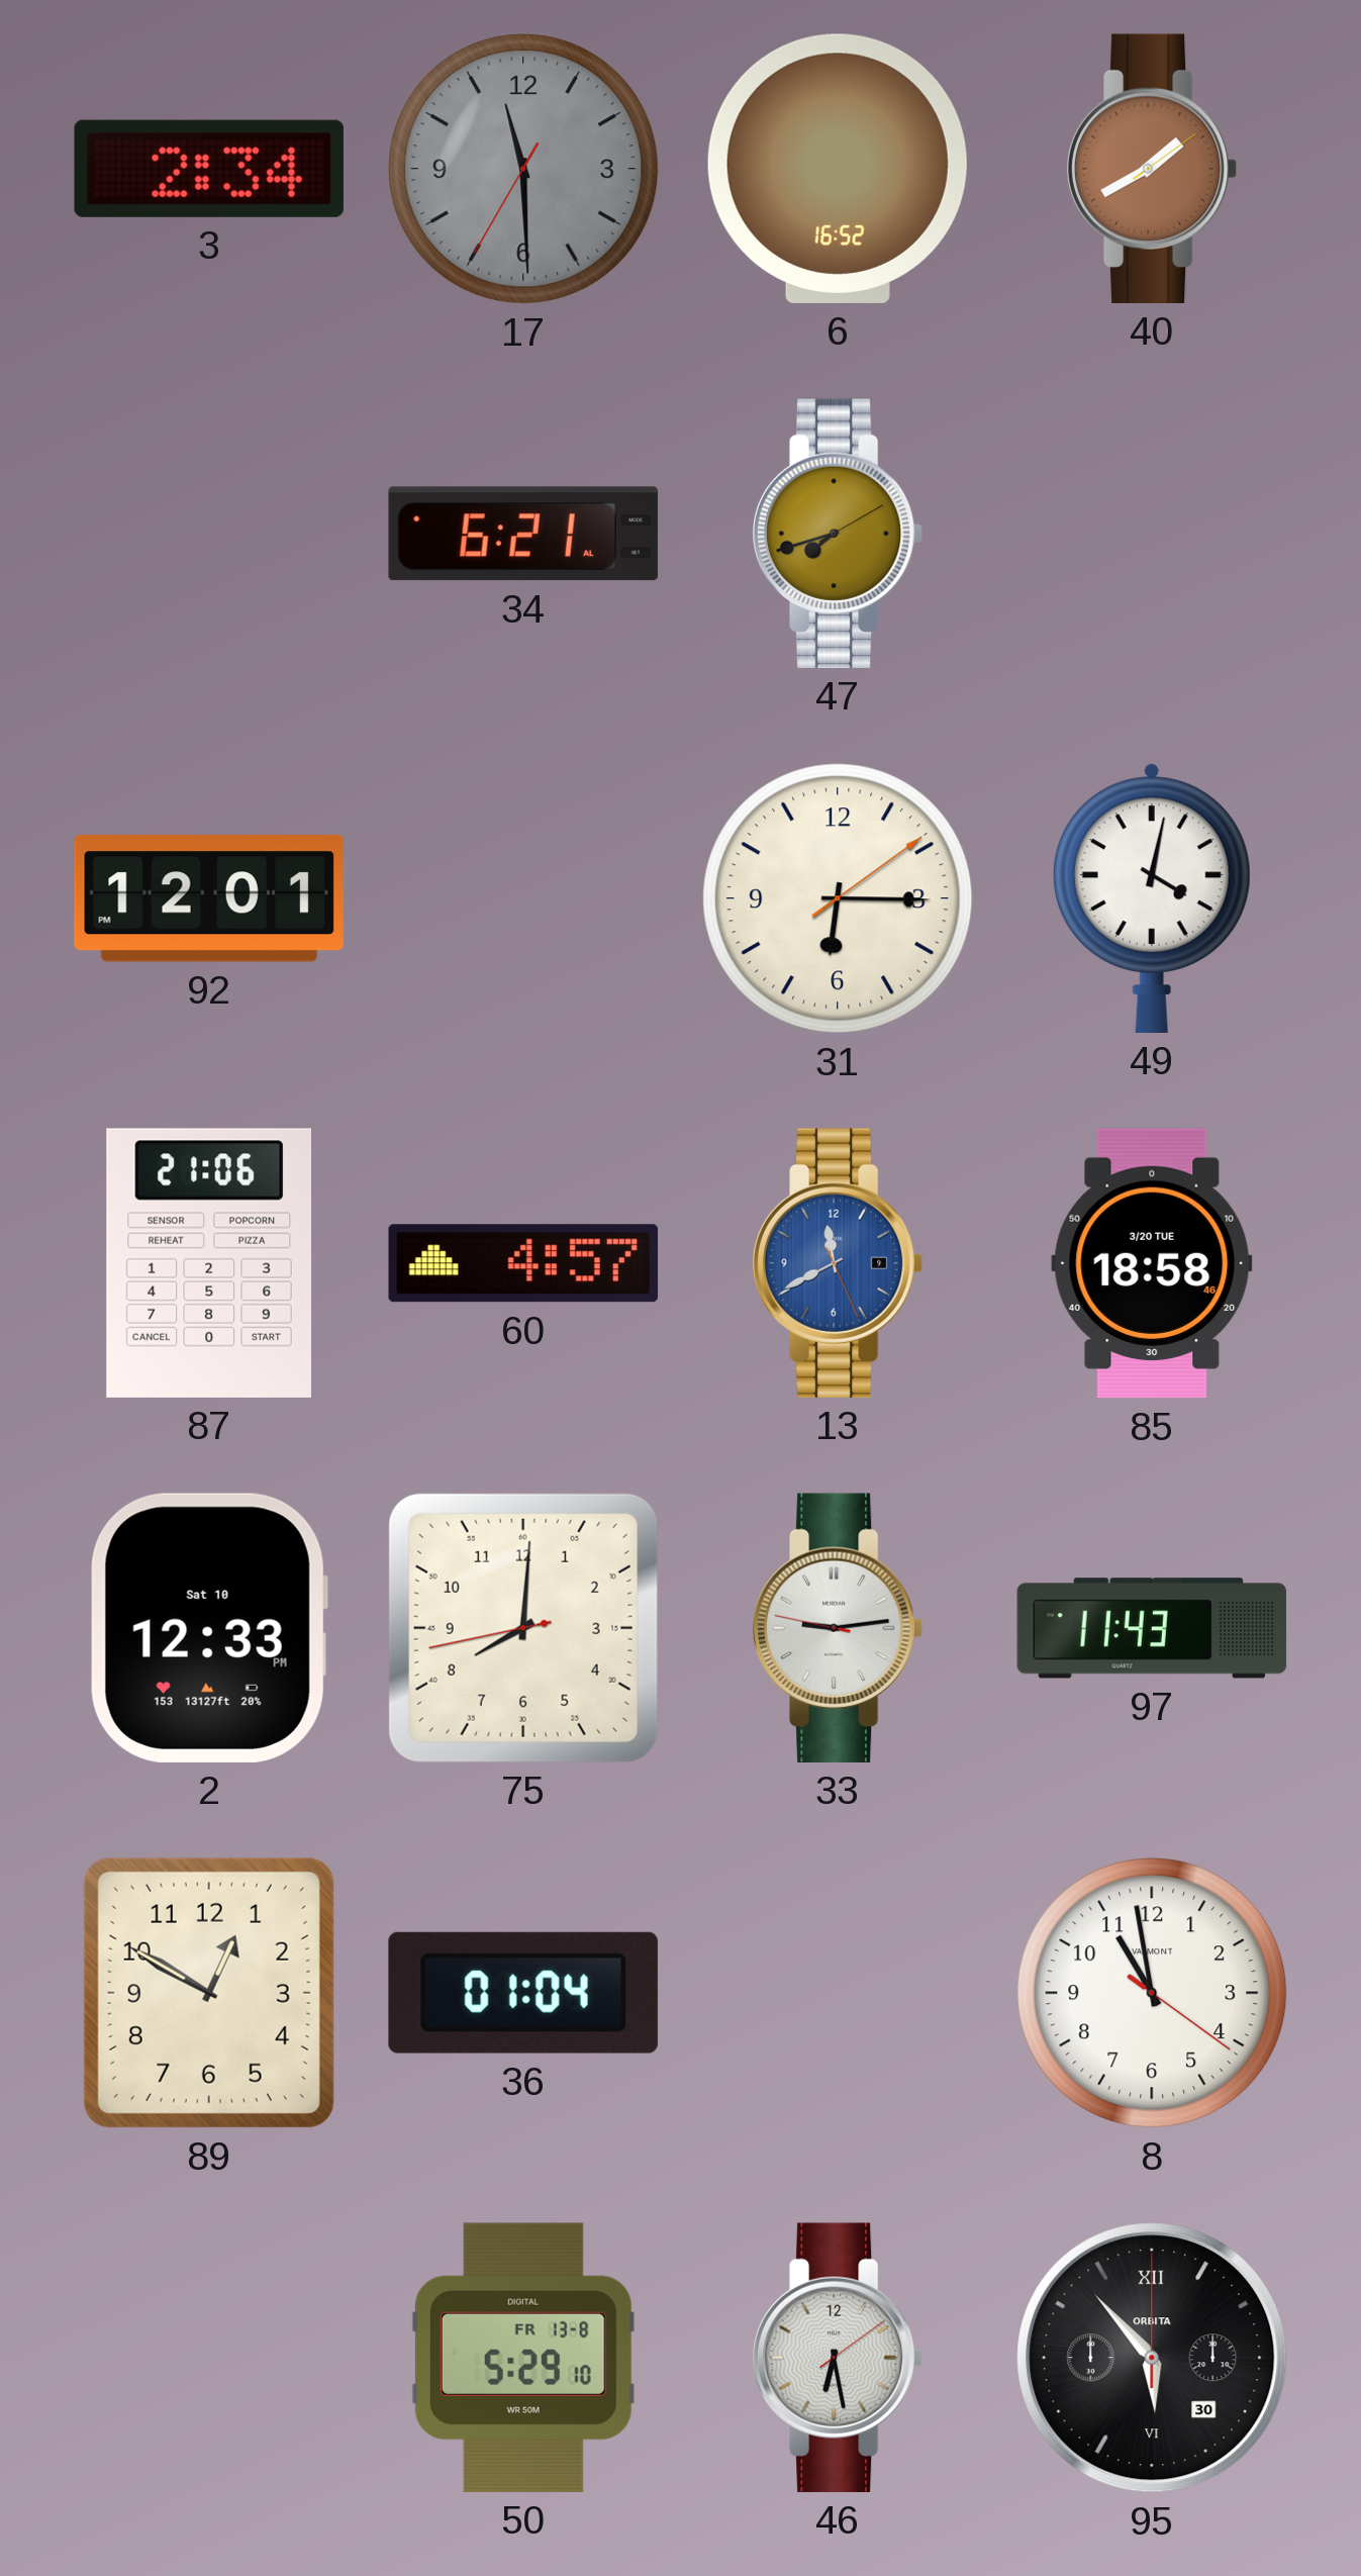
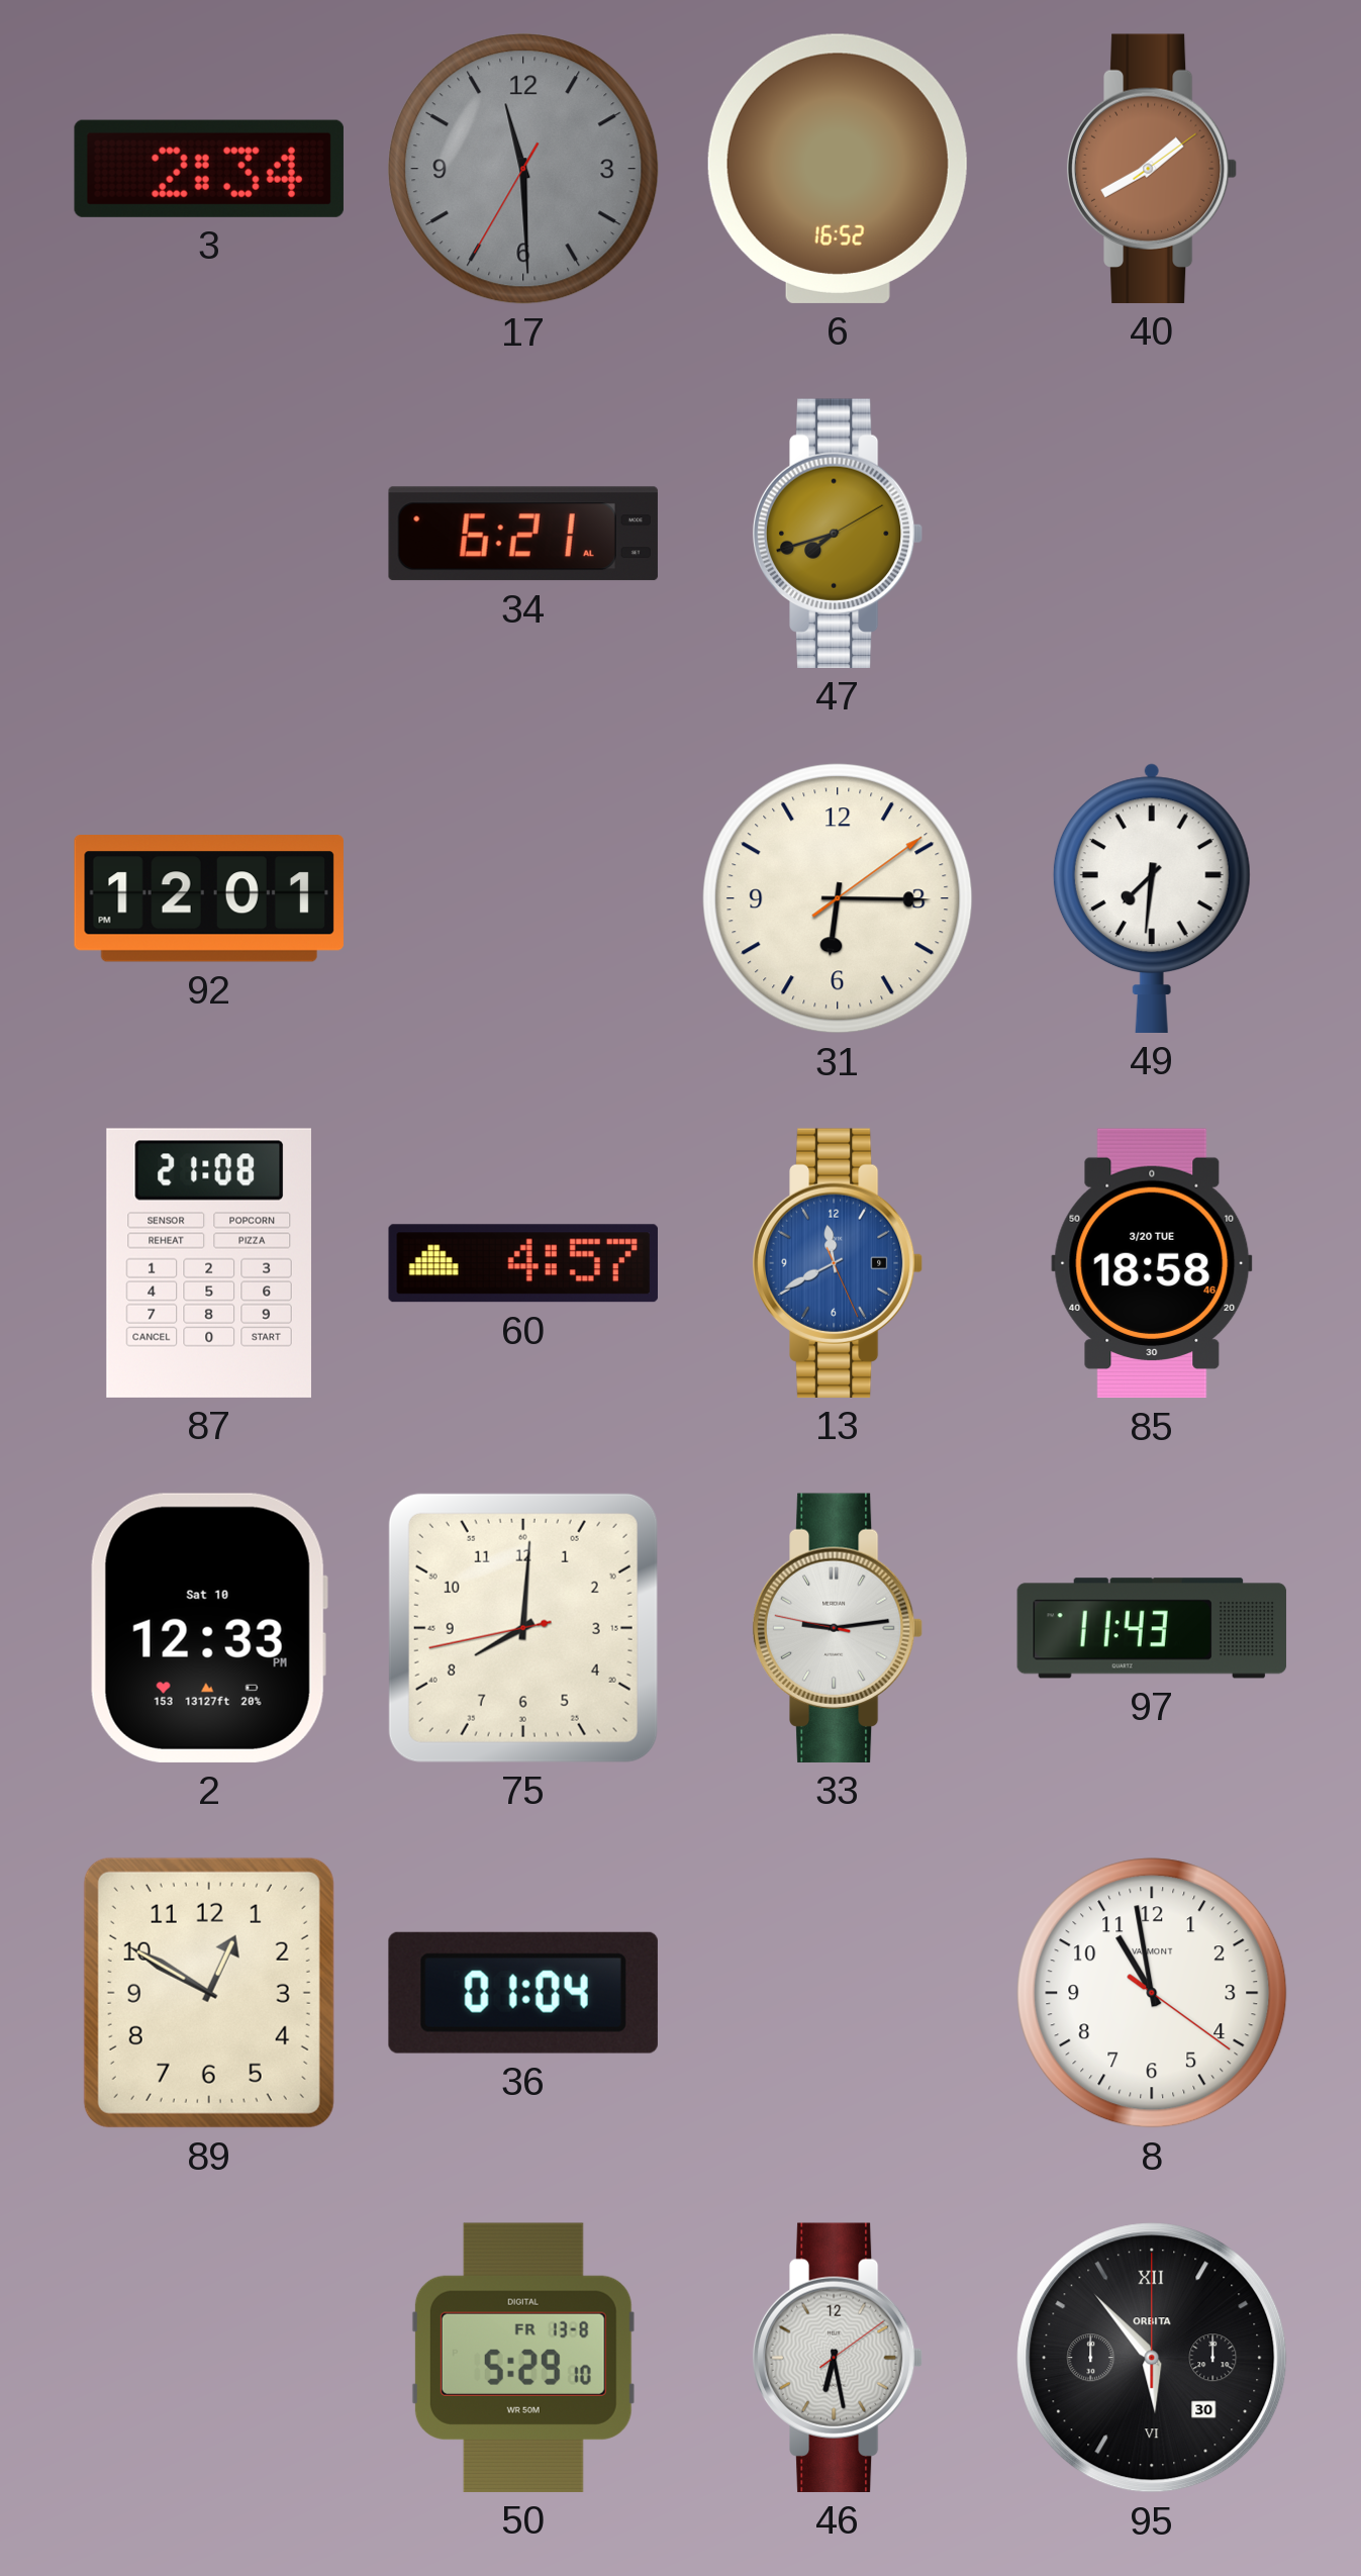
49: 4:02 -> 7:31 (1152, 898)
87: 21:06 -> 21:08 (209, 1263)
